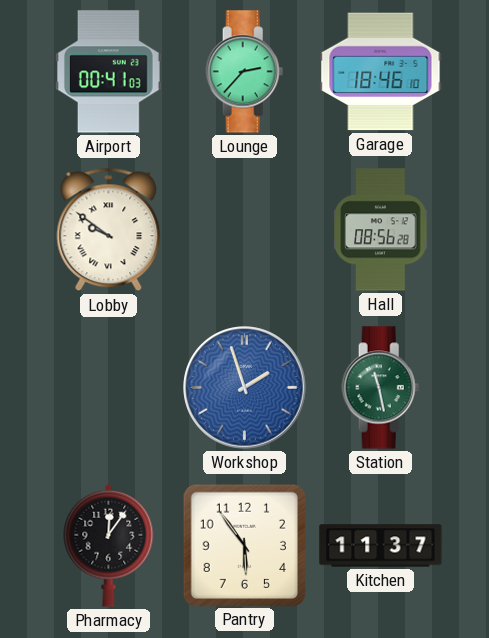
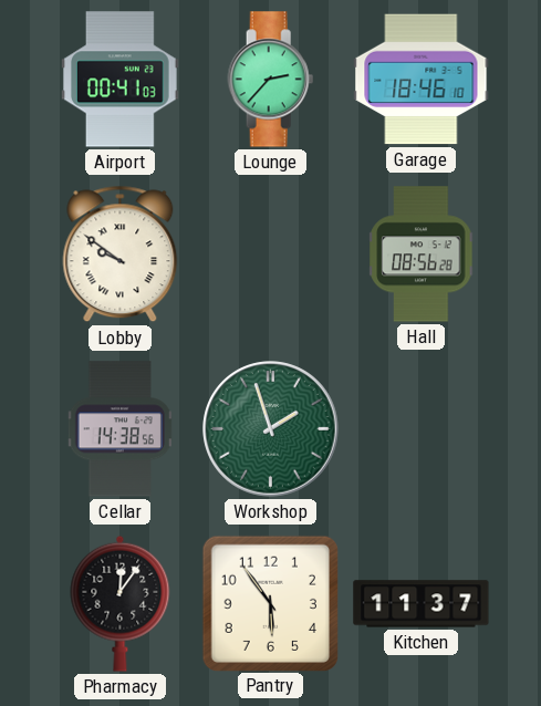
Cellar: none -> 14:38 (119, 429)
Workshop dial: blue -> green (271, 429)
Station: 11:28 -> none (381, 388)
